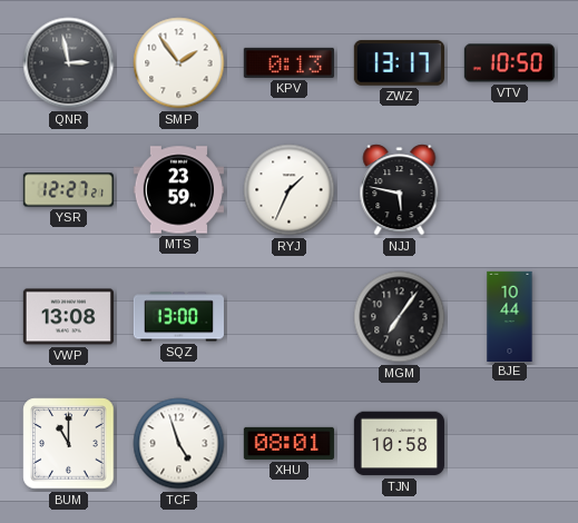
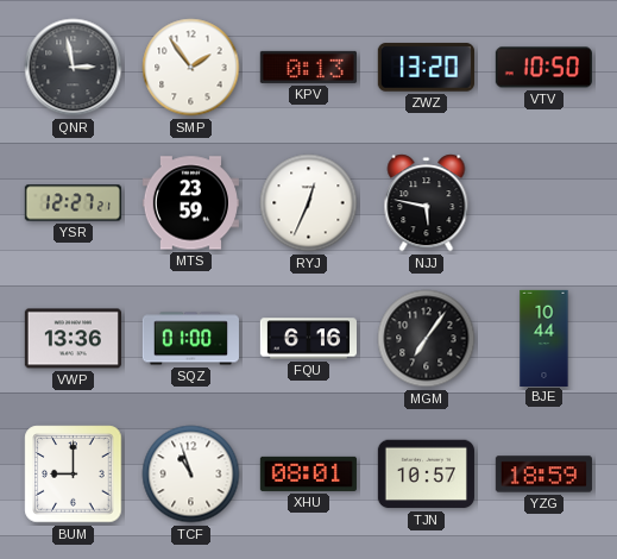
ZWZ: 13:17 -> 13:20 (426, 68)
RYJ: 1:34 -> 12:34 (309, 203)
VWP: 13:08 -> 13:36 (73, 339)
SQZ: 13:00 -> 01:00 (190, 339)
FQU: none -> 6:16 (308, 339)
BUM: 11:00 -> 9:00 (74, 475)
TCF: 4:57 -> 10:57 (191, 475)
TJN: 10:58 -> 10:57 (426, 475)
YZG: none -> 18:59 (543, 475)
